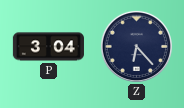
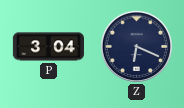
Z: 6:23 -> 6:19 (136, 46)
